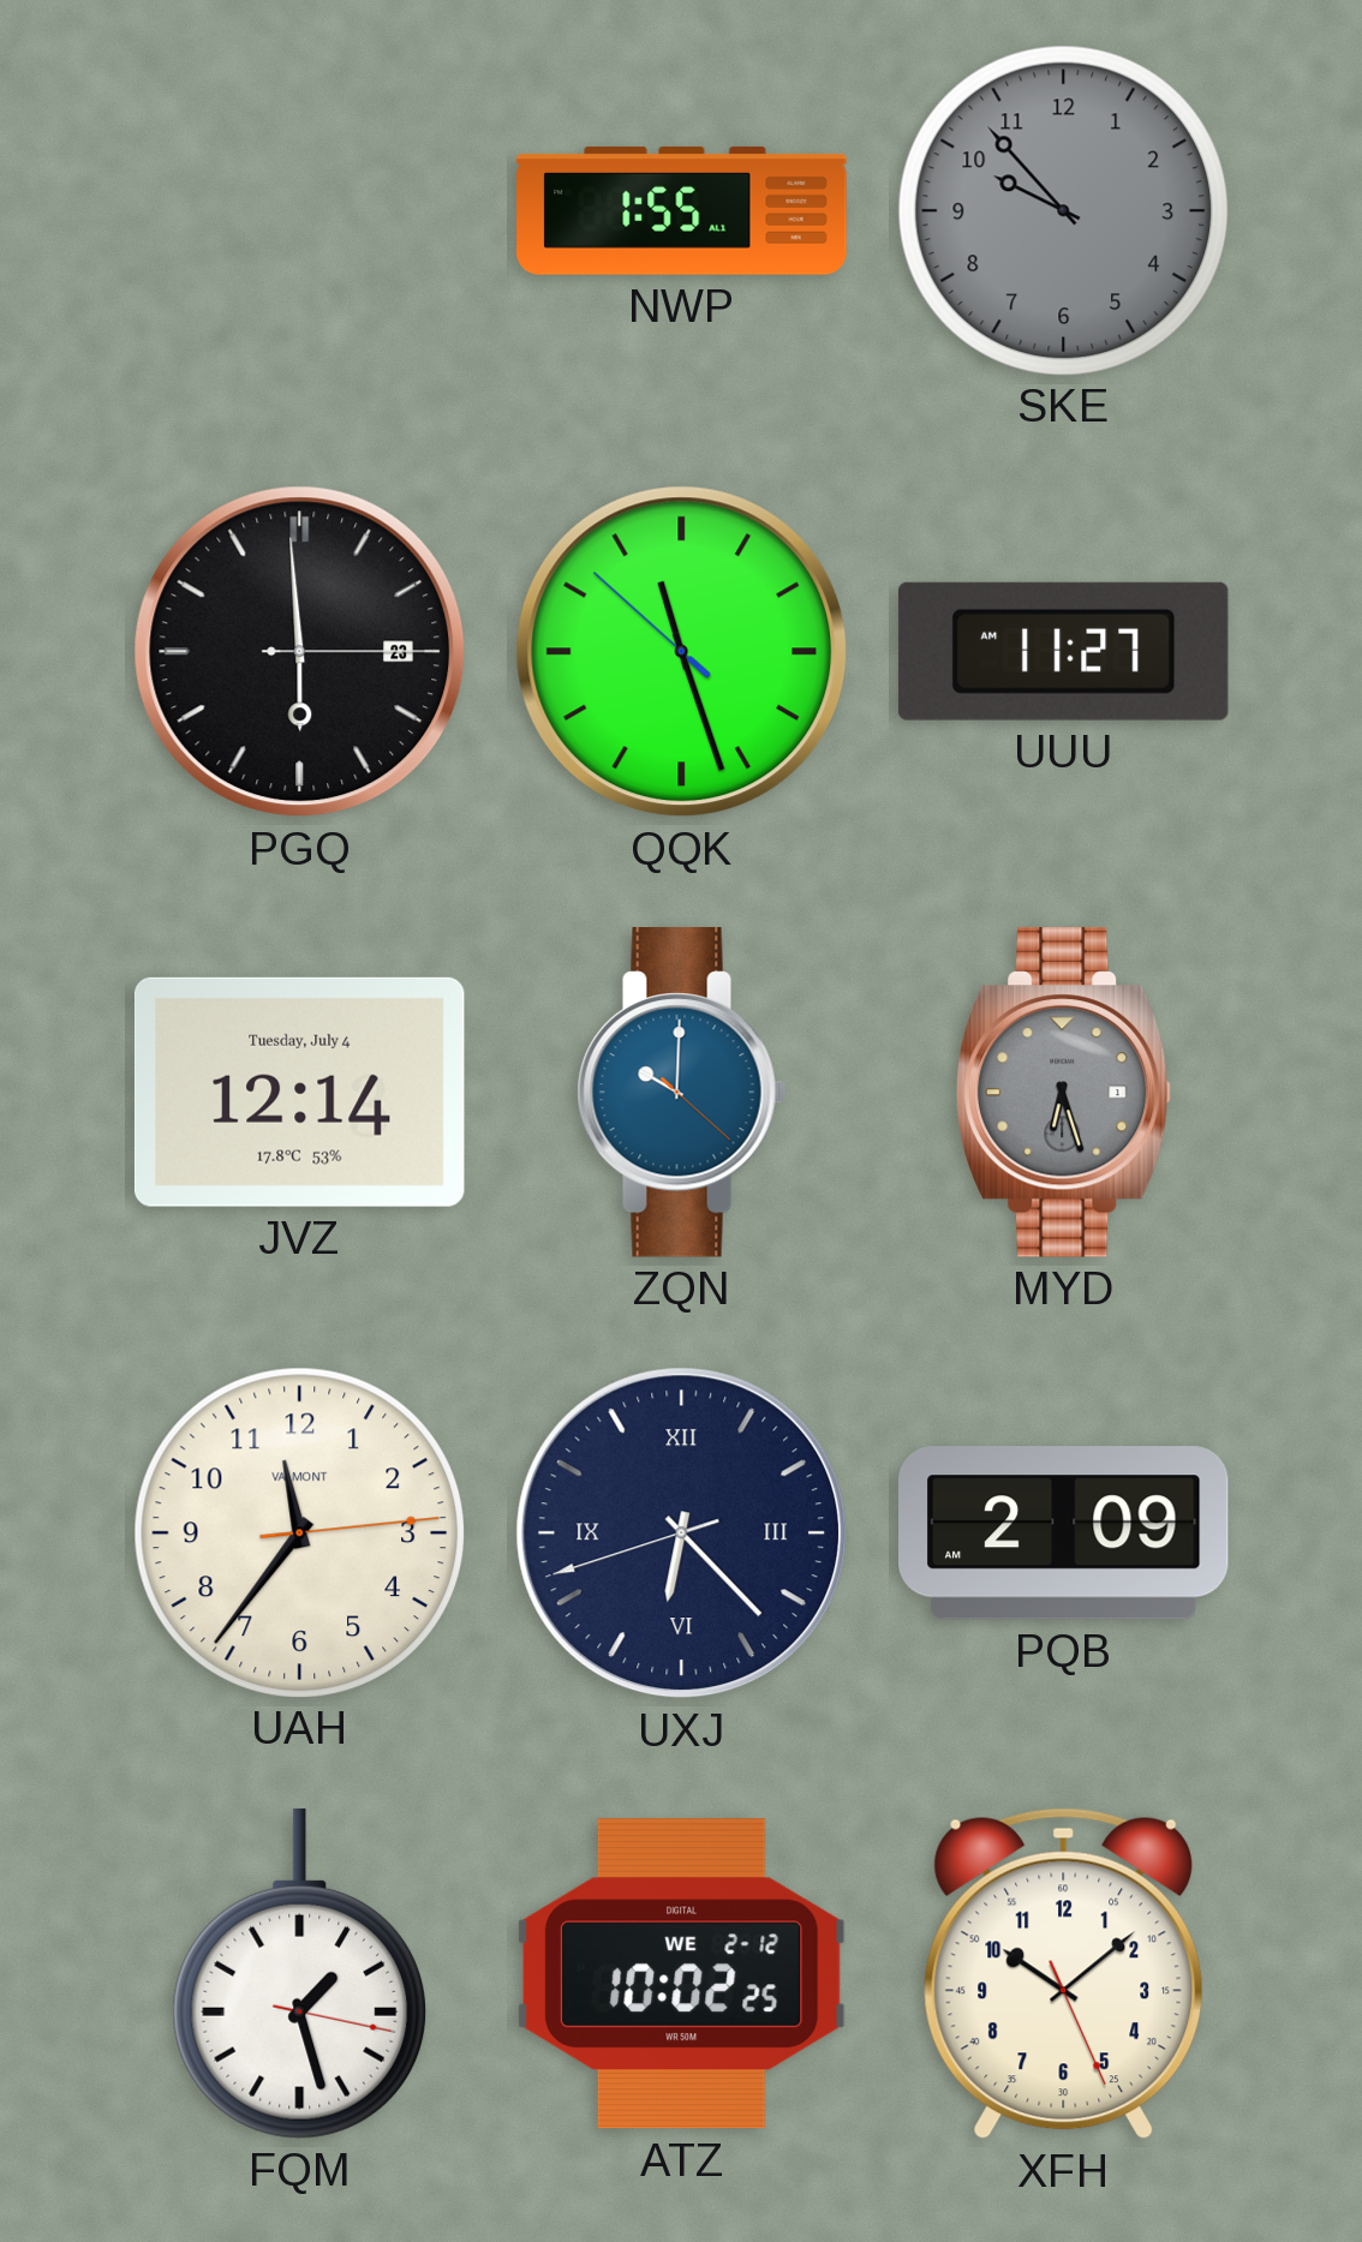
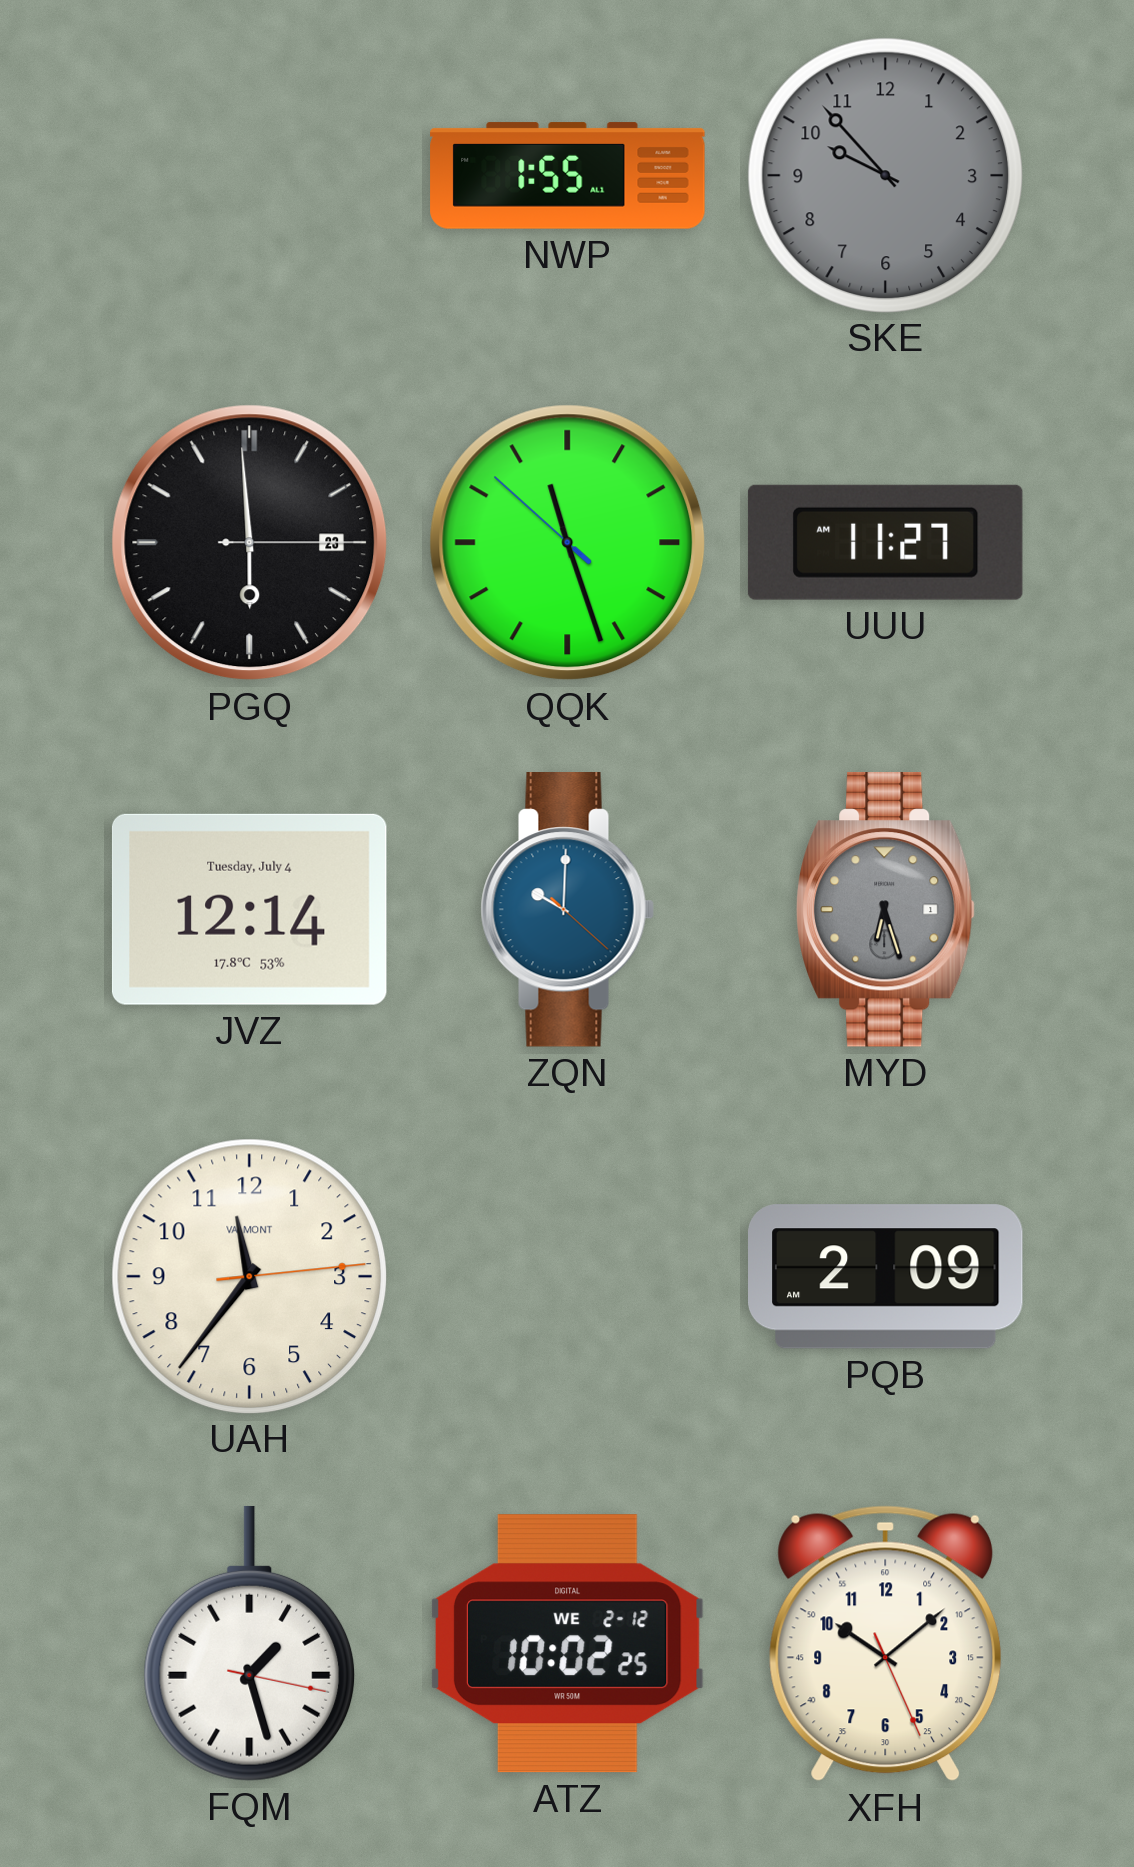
UXJ: 6:22 -> none (682, 1533)
